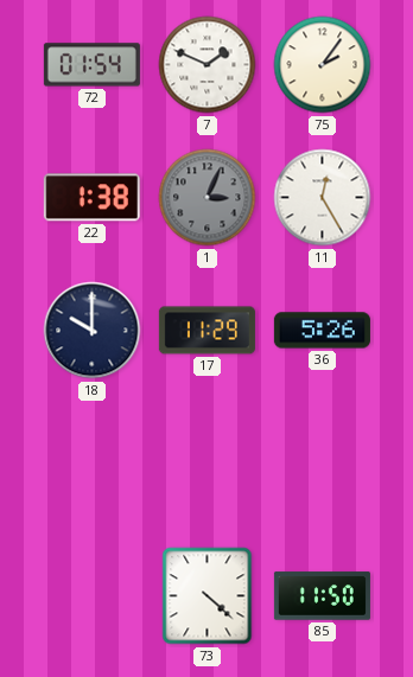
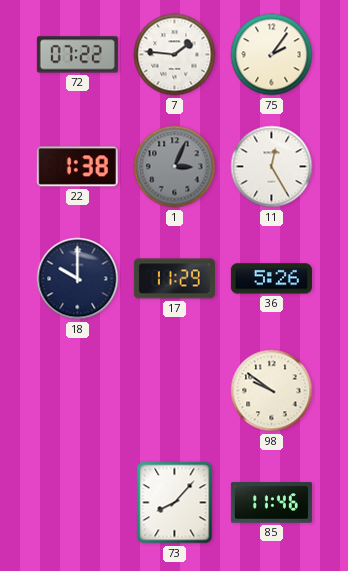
72: 01:54 -> 07:22 (77, 55)
7: 1:49 -> 1:46 (175, 55)
98: none -> 9:51 (272, 391)
73: 4:22 -> 8:07 (175, 503)
85: 11:50 -> 11:46 (271, 503)
